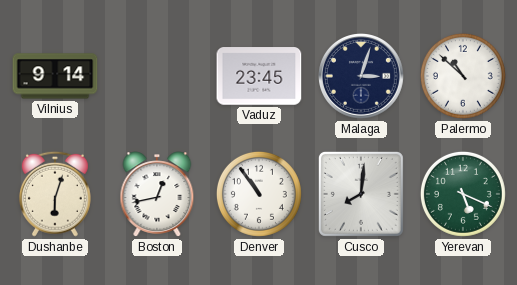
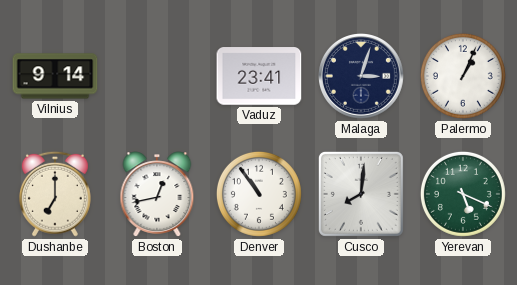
Vaduz: 23:45 -> 23:41 (259, 76)
Palermo: 10:52 -> 1:04 (463, 76)
Dushanbe: 6:03 -> 7:00 (55, 194)
